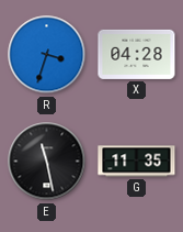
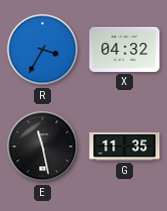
R: 3:33 -> 3:35 (43, 50)
X: 04:28 -> 04:32 (125, 49)
